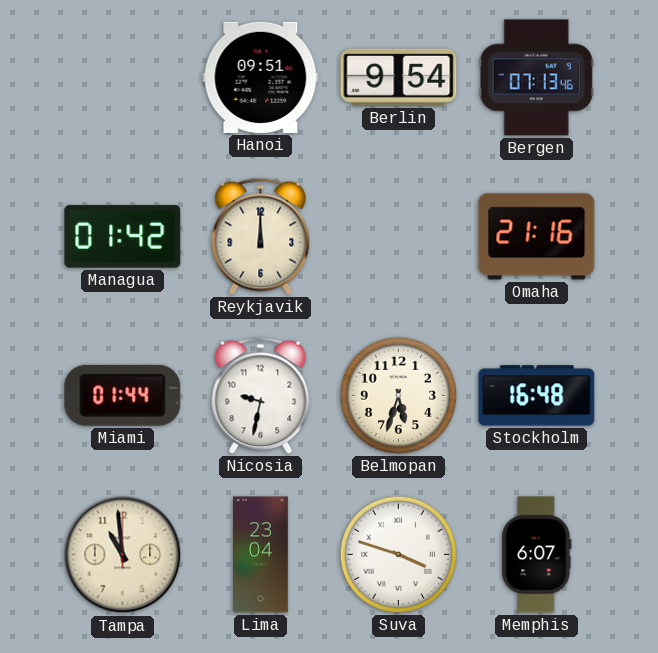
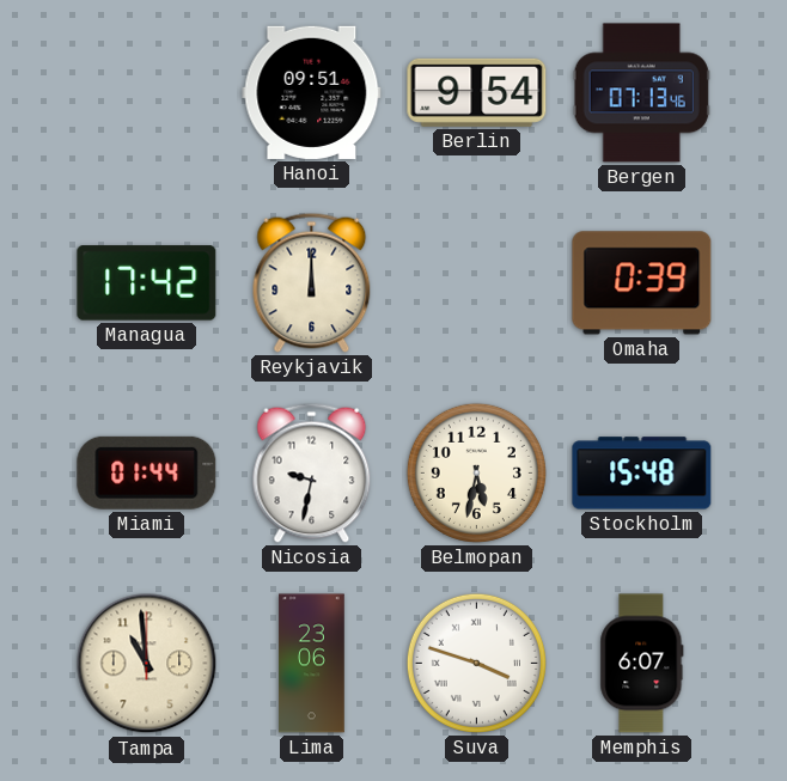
Managua: 01:42 -> 17:42 (147, 283)
Omaha: 21:16 -> 0:39 (642, 283)
Belmopan: 5:33 -> 5:32 (476, 472)
Stockholm: 16:48 -> 15:48 (642, 474)
Lima: 23:04 -> 23:06 (312, 664)
